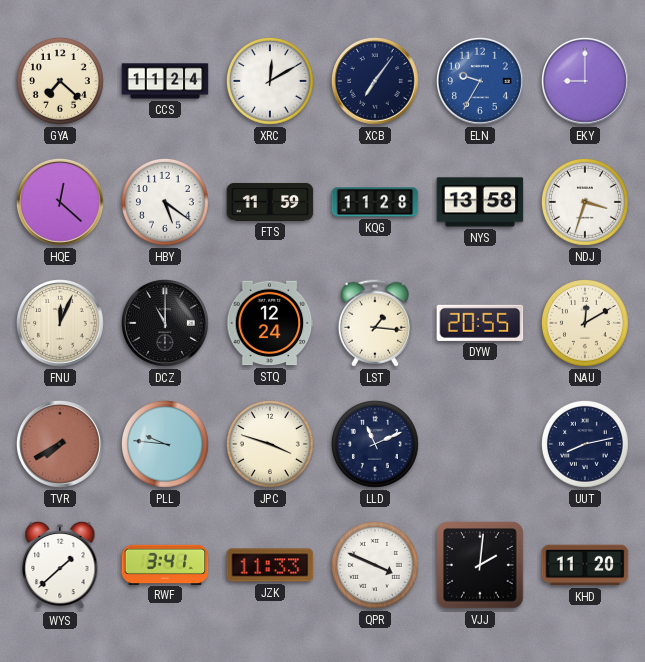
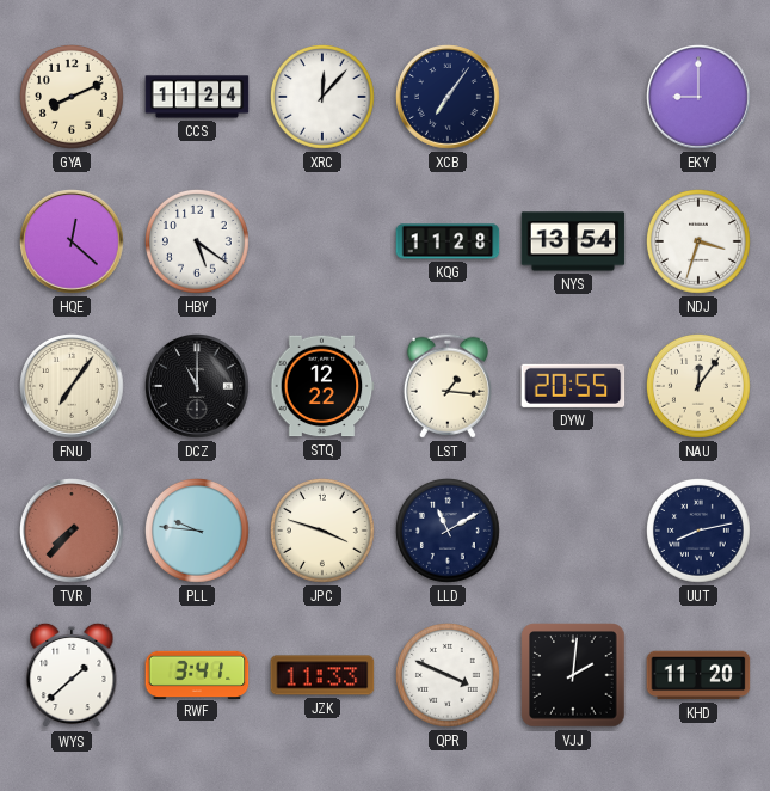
GYA: 7:22 -> 8:11 (72, 97)
XRC: 12:10 -> 12:07 (322, 97)
ELN: 9:35 -> none (481, 82)
FTS: 11:59 -> none (270, 202)
NYS: 13:58 -> 13:54 (573, 241)
FNU: 12:04 -> 7:06 (73, 387)
STQ: 12:24 -> 12:22 (322, 386)
NAU: 12:10 -> 12:06 (698, 386)
TVR: 7:40 -> 7:37 (73, 532)
LLD: 11:11 -> 11:10 (448, 531)
